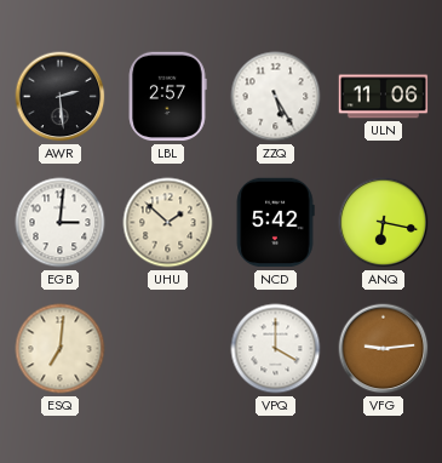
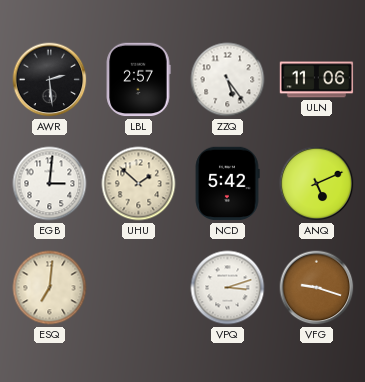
ZZQ: 5:25 -> 5:24 (228, 80)
ANQ: 6:17 -> 5:11 (317, 184)
VPQ: 4:00 -> 3:12 (228, 288)
VFG: 9:14 -> 9:18 (317, 288)
